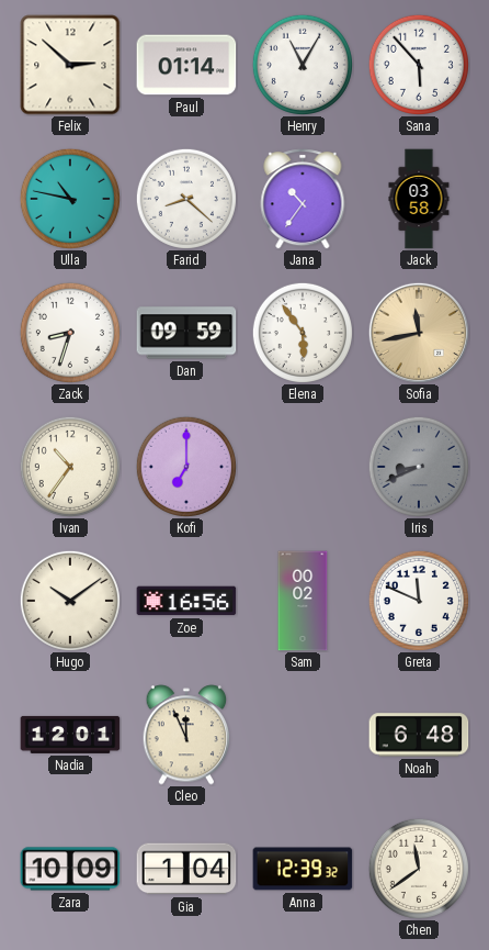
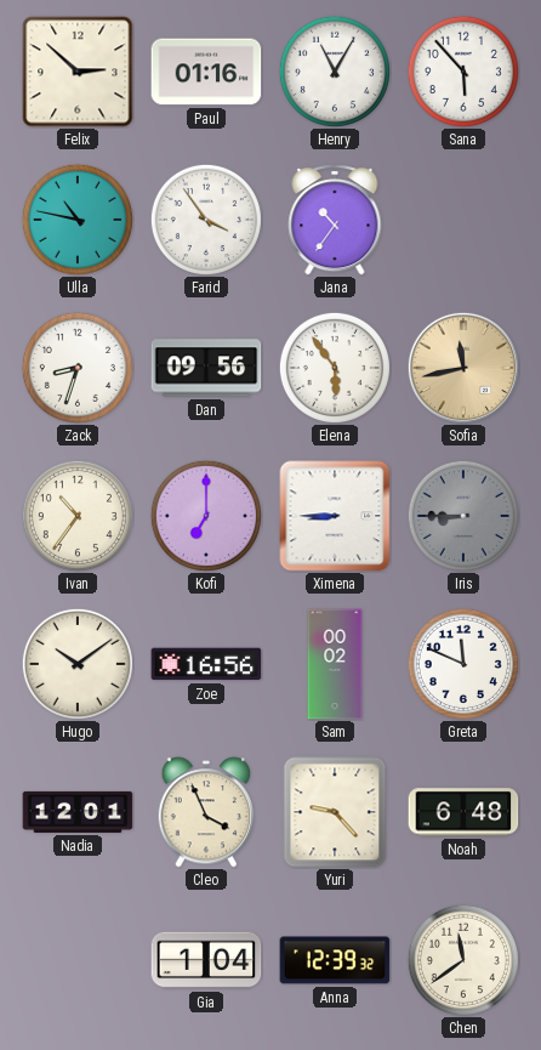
Paul: 01:14 -> 01:16 (206, 72)
Farid: 8:22 -> 3:54 (206, 220)
Jack: 03:58 -> none (419, 199)
Dan: 09:59 -> 09:56 (206, 368)
Ximena: none -> 8:45 (335, 516)
Iris: 8:41 -> 8:45 (463, 516)
Cleo: 11:56 -> 3:56 (206, 812)
Yuri: none -> 9:23 (335, 812)
Zara: 10:09 -> none (70, 869)
